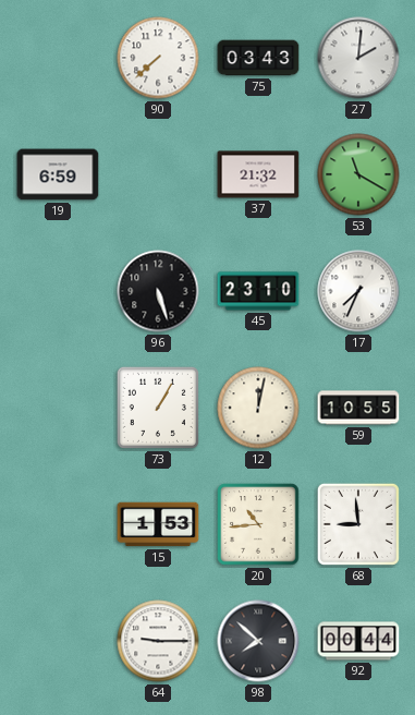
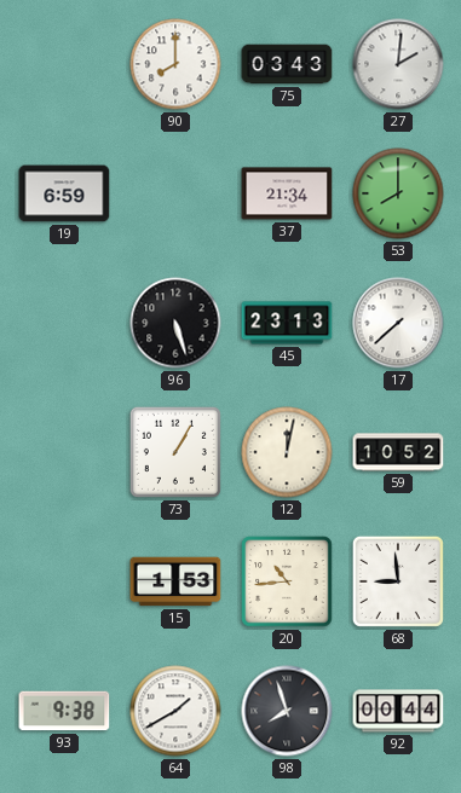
90: 7:38 -> 8:00 (175, 64)
37: 21:32 -> 21:34 (287, 193)
53: 11:20 -> 8:00 (398, 193)
45: 23:10 -> 23:13 (287, 323)
17: 7:34 -> 7:38 (398, 323)
59: 10:55 -> 10:52 (398, 452)
93: none -> 9:38 (64, 711)
64: 9:15 -> 1:40 (175, 711)
98: 7:52 -> 7:57 (287, 711)
